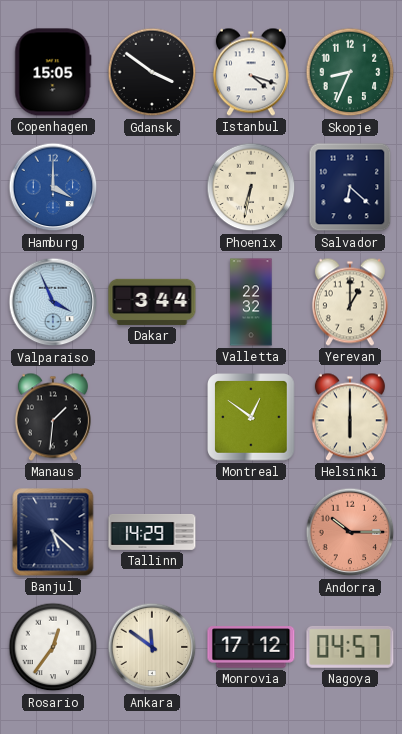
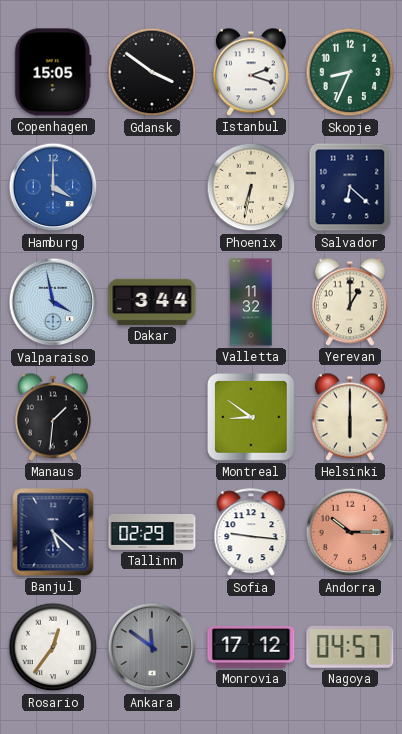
Istanbul: 4:18 -> 2:18 (251, 72)
Valparaiso: 3:56 -> 3:58 (53, 302)
Valletta: 22:32 -> 11:32 (251, 302)
Montreal: 12:51 -> 8:51 (252, 418)
Tallinn: 14:29 -> 02:29 (152, 533)
Sofia: none -> 9:16 (251, 533)
Ankara dial: cream -> grey (152, 647)
